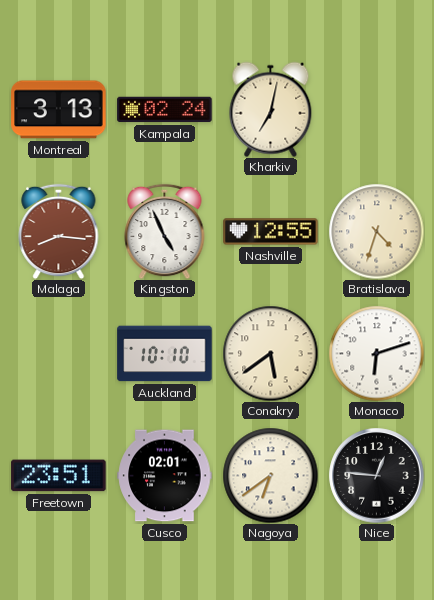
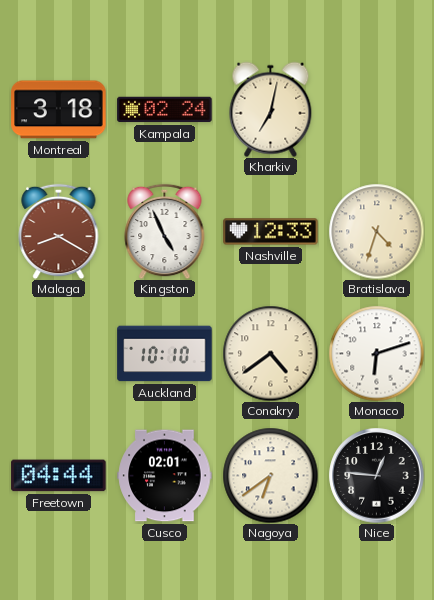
Montreal: 3:13 -> 3:18 (59, 110)
Malaga: 8:16 -> 8:20 (59, 231)
Nashville: 12:55 -> 12:33 (271, 232)
Conakry: 5:39 -> 4:39 (270, 353)
Freetown: 23:51 -> 04:44 (59, 476)
